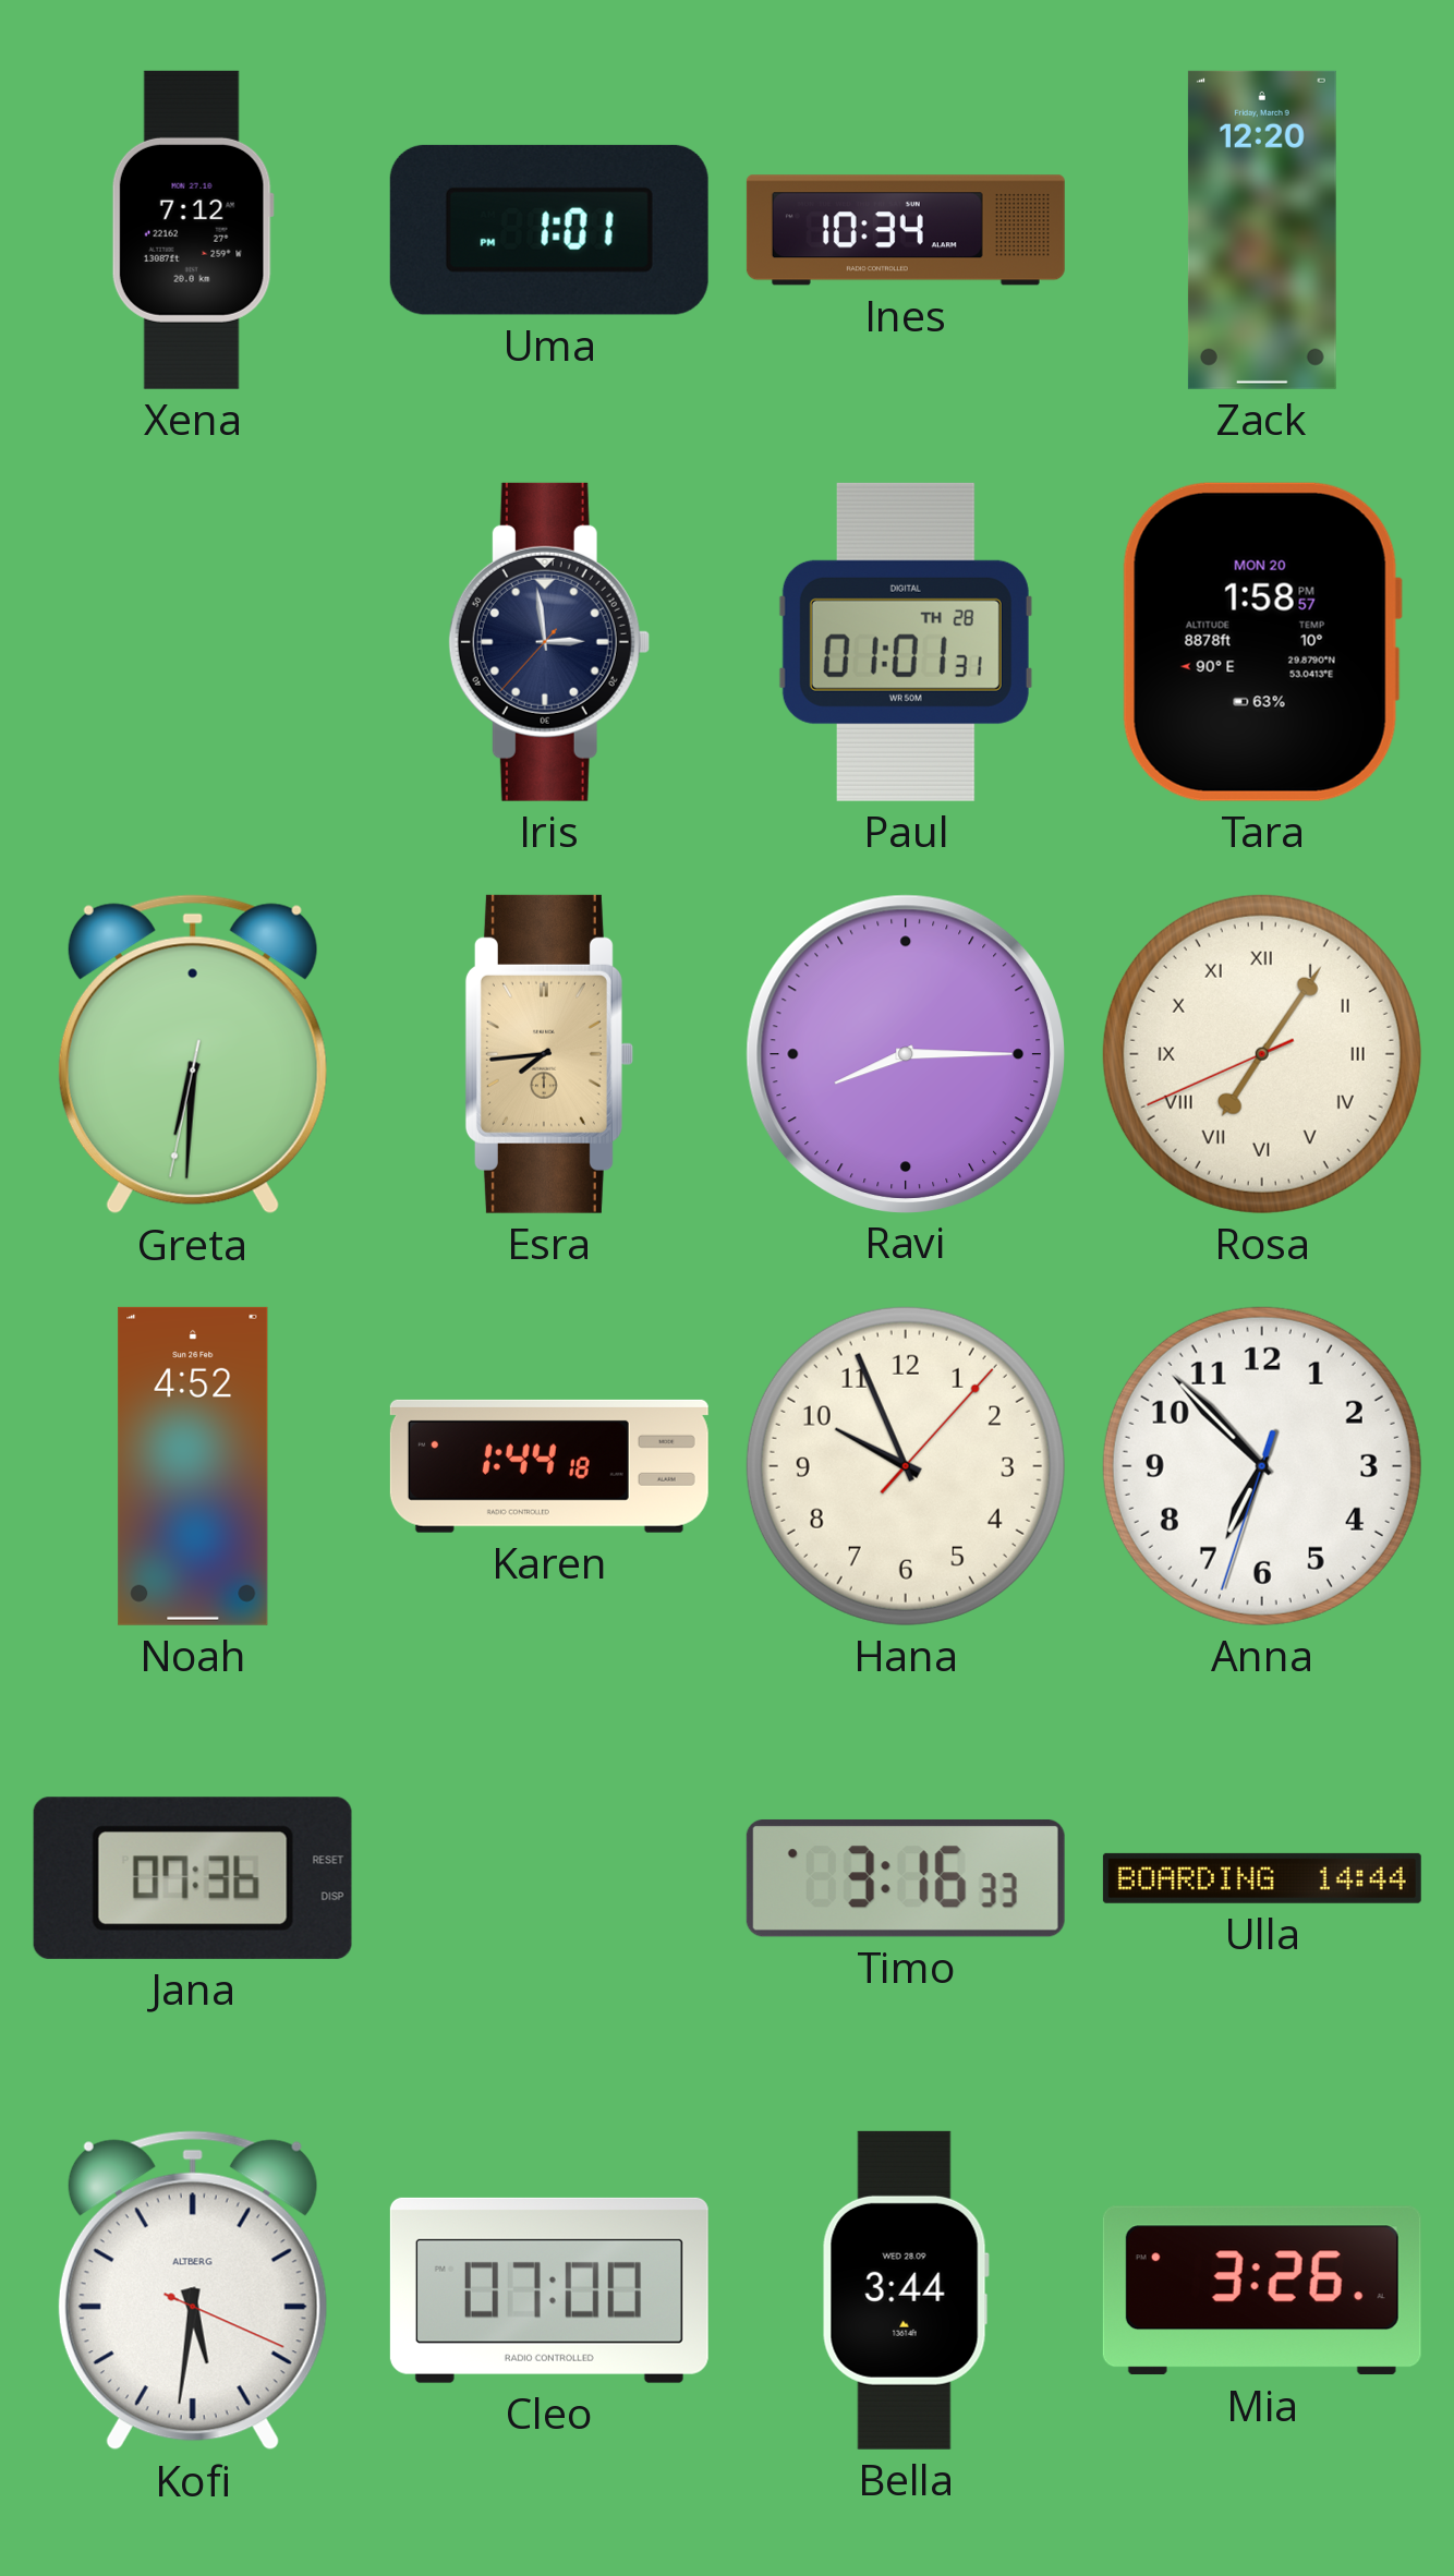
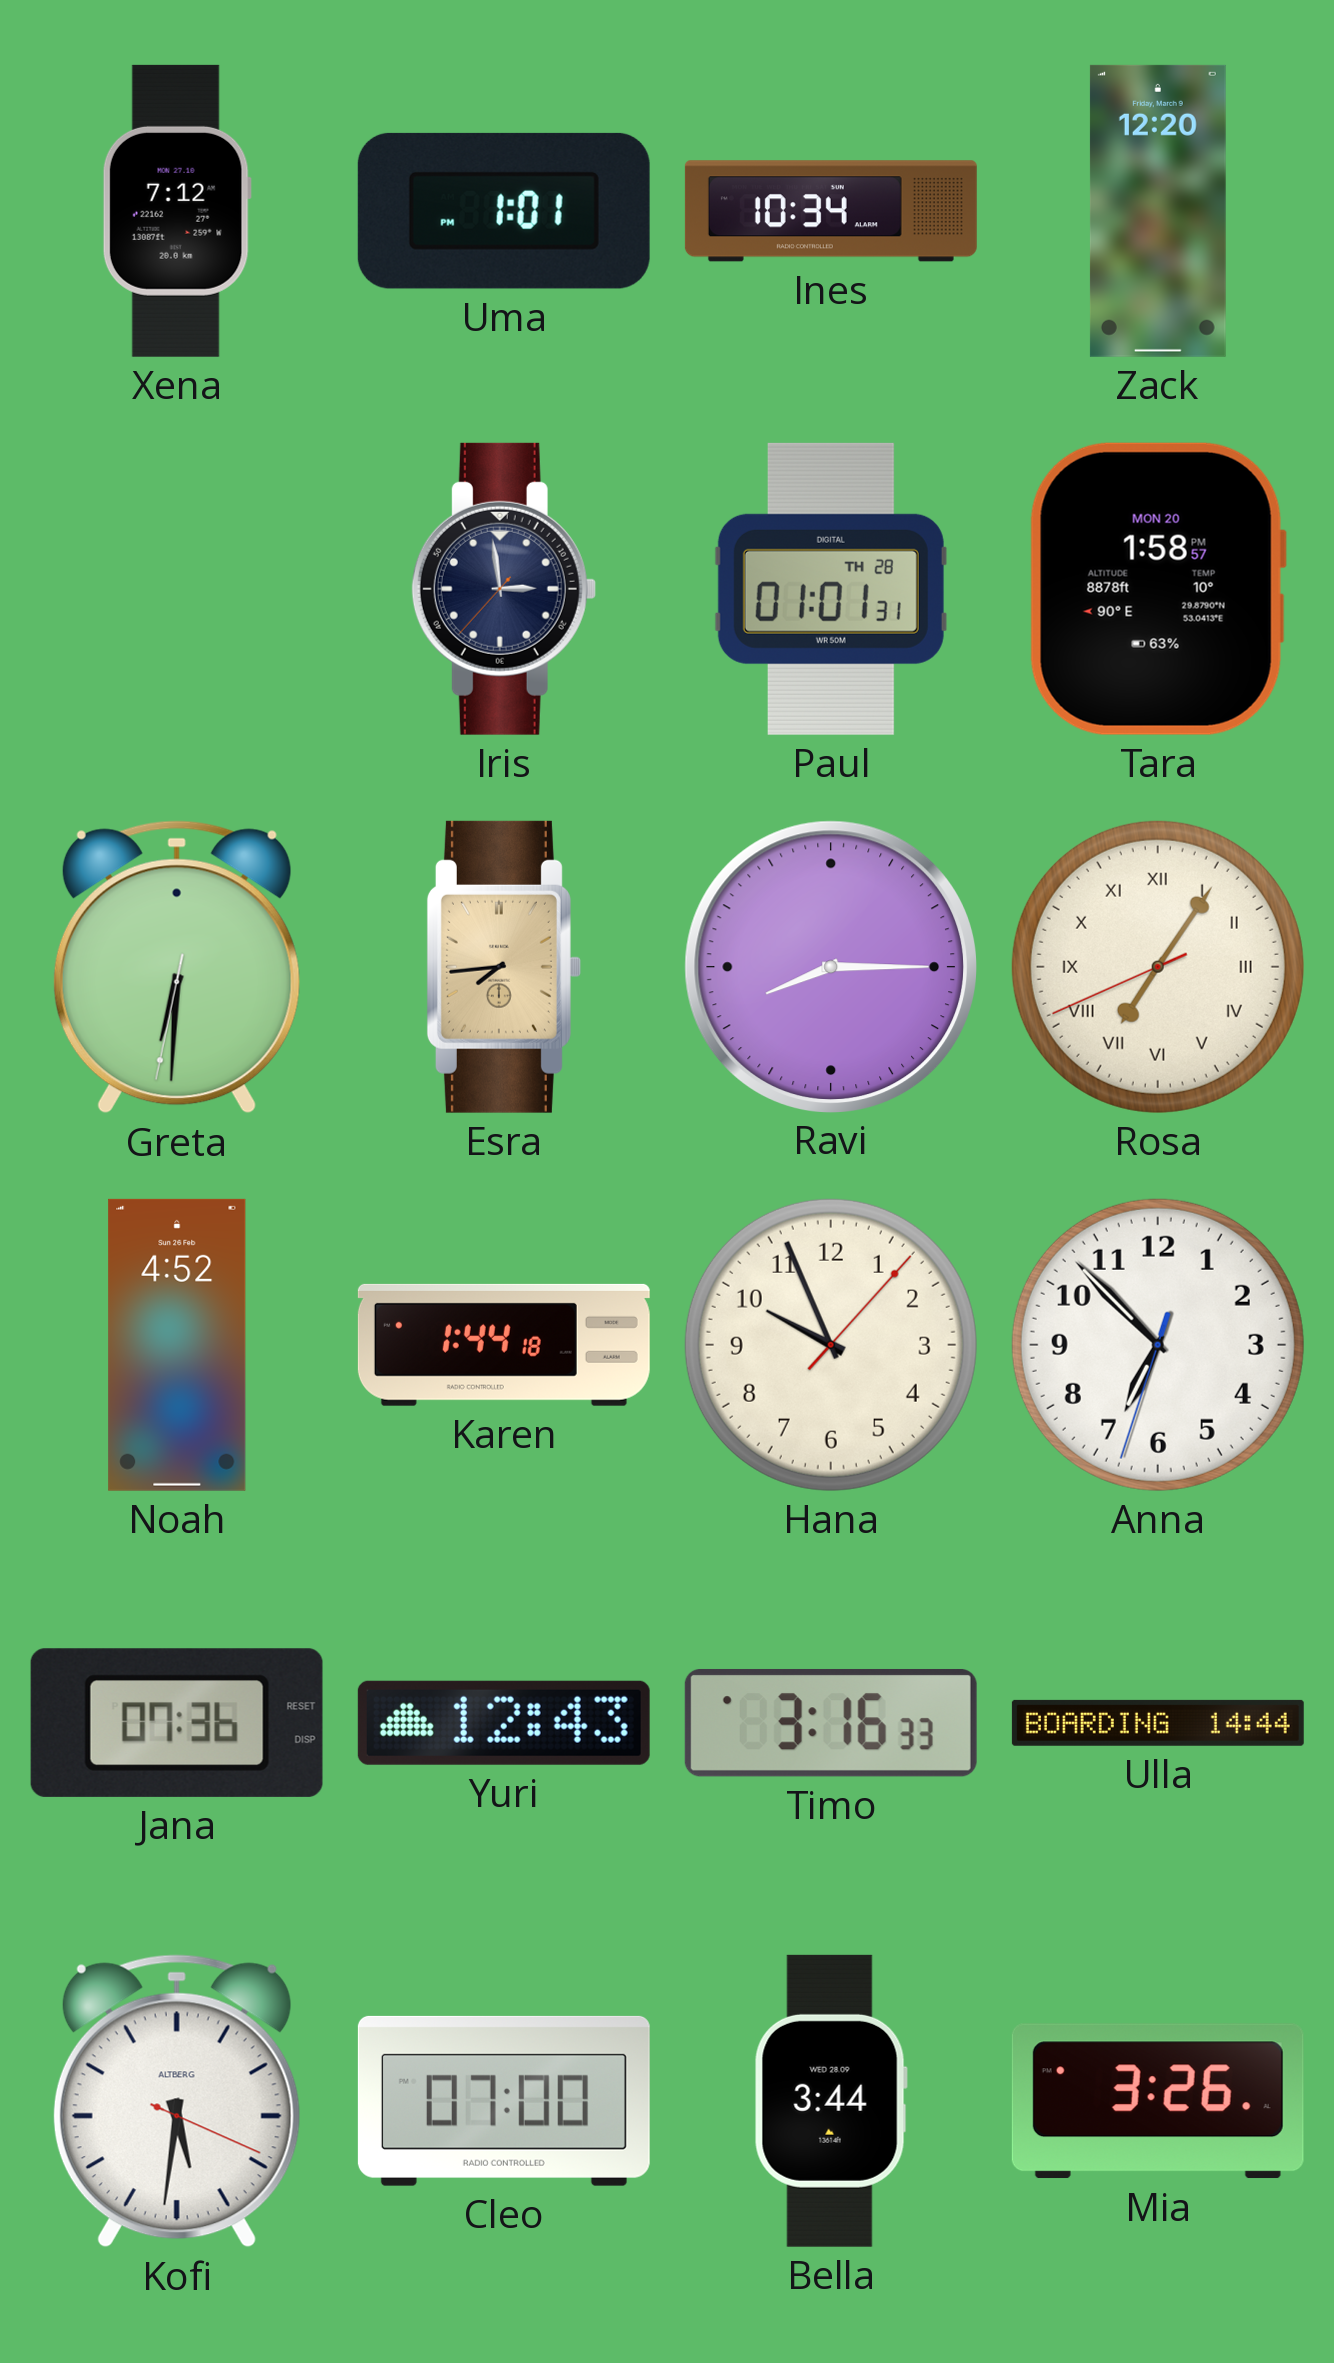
Yuri: none -> 12:43 (504, 1723)
